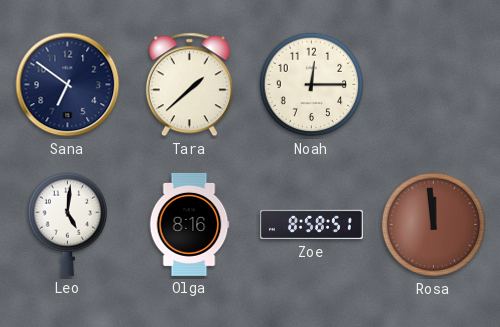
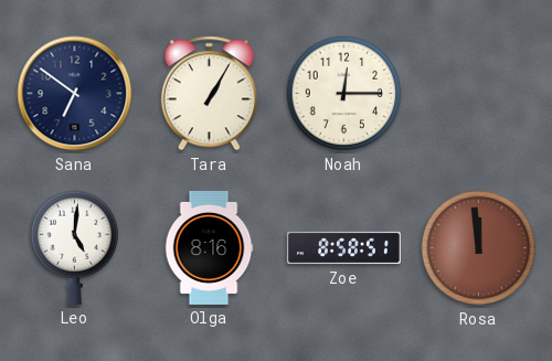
Tara: 1:38 -> 1:05 (209, 94)
